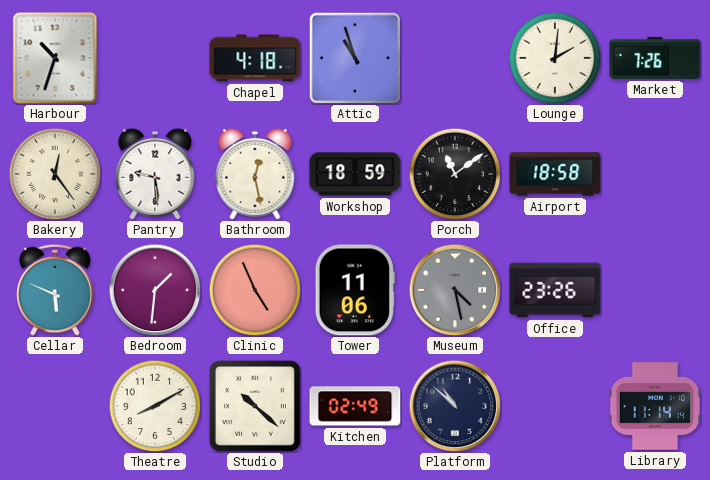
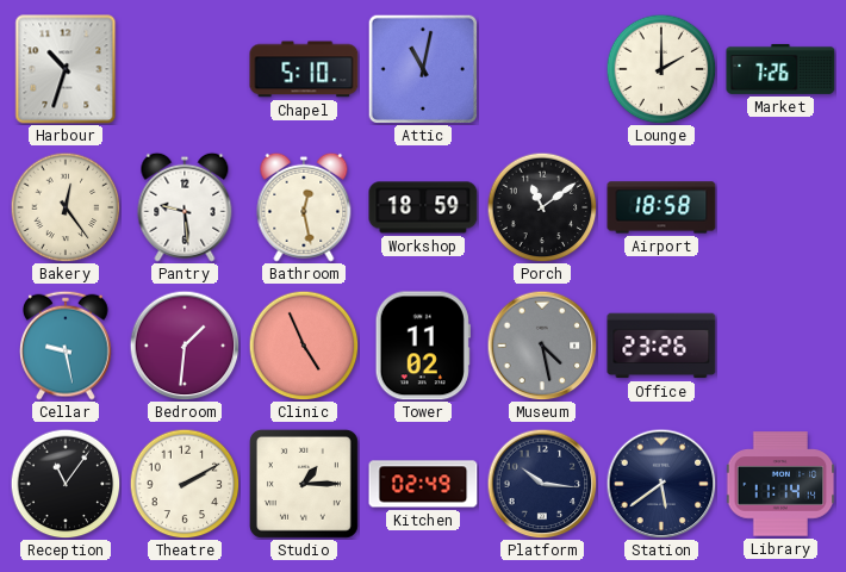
Chapel: 4:18 -> 5:10 (304, 69)
Attic: 10:57 -> 11:02 (423, 69)
Lounge: 2:01 -> 2:00 (661, 69)
Cellar: 5:49 -> 9:28 (66, 346)
Tower: 11:06 -> 11:02 (423, 346)
Reception: none -> 11:06 (66, 484)
Theatre: 8:10 -> 2:10 (185, 484)
Studio: 10:22 -> 1:15 (304, 484)
Platform: 10:52 -> 10:16 (542, 484)
Station: none -> 5:39 (661, 484)
